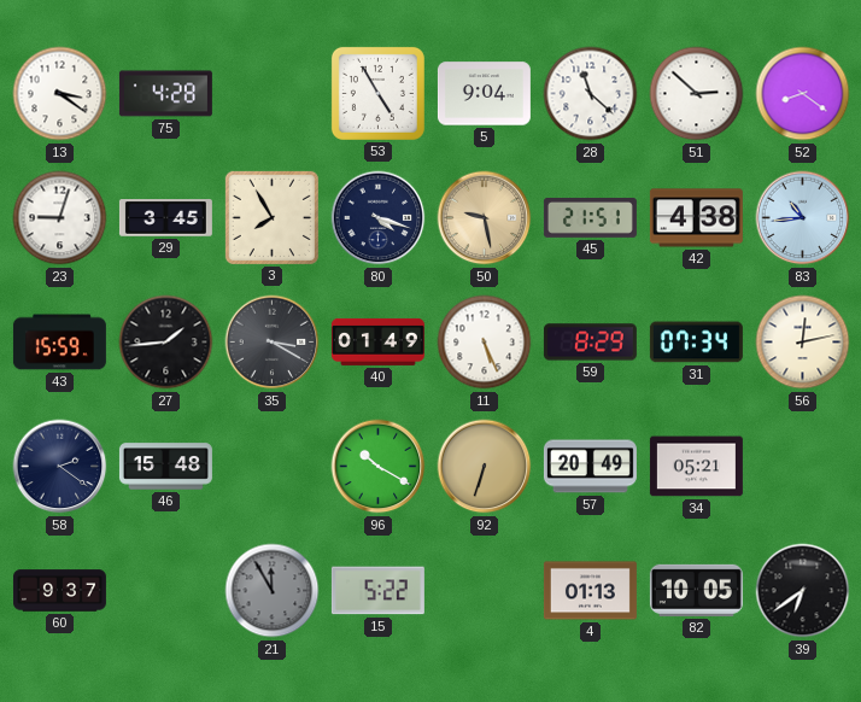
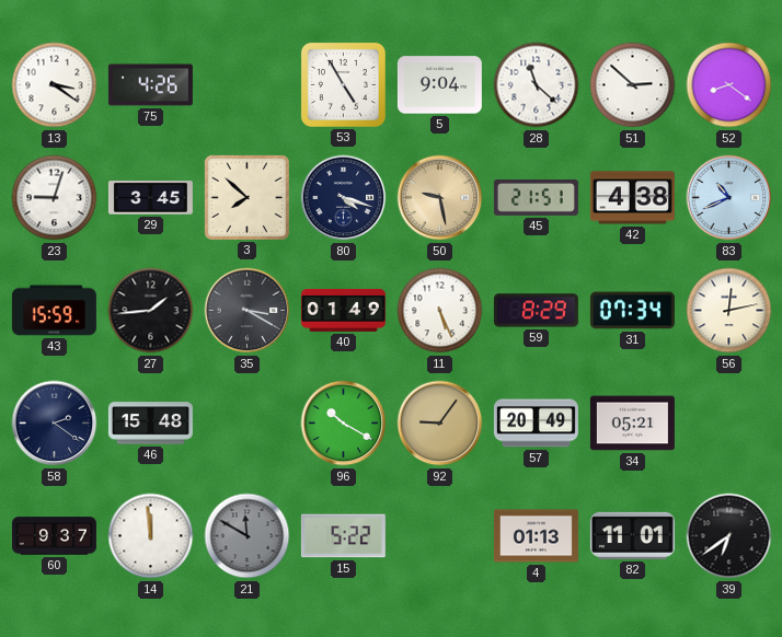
75: 4:28 -> 4:26 (150, 85)
3: 7:55 -> 7:52 (246, 197)
83: 10:44 -> 10:41 (729, 198)
92: 6:33 -> 9:06 (440, 424)
14: none -> 11:59 (151, 536)
21: 11:55 -> 11:50 (248, 536)
82: 10:05 -> 11:01 (632, 535)
